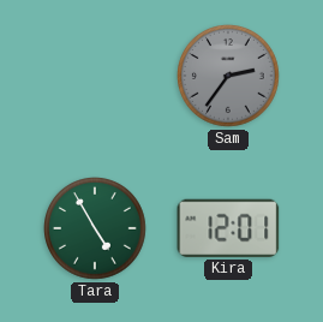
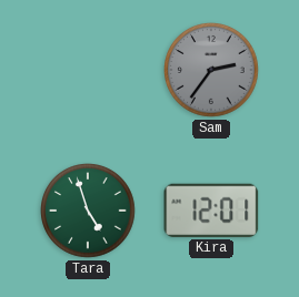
Tara: 4:55 -> 4:57 (89, 212)
